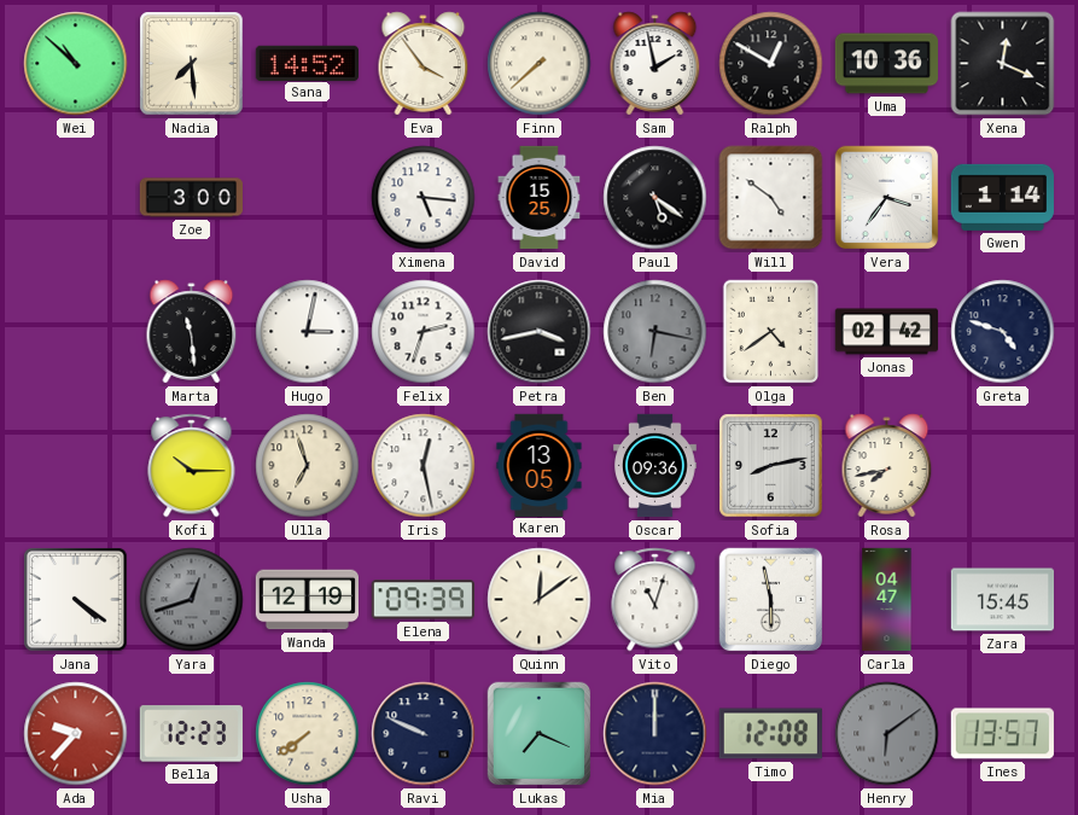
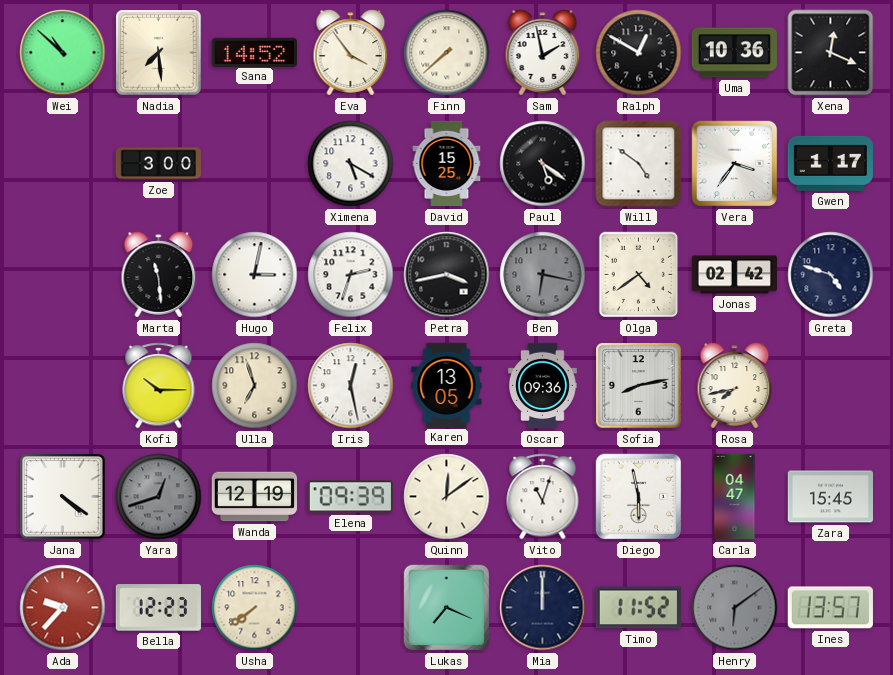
Ximena: 5:16 -> 5:20 (351, 164)
Gwen: 1:14 -> 1:17 (830, 163)
Ravi: 9:49 -> none (424, 734)
Timo: 12:08 -> 11:52 (638, 608)
